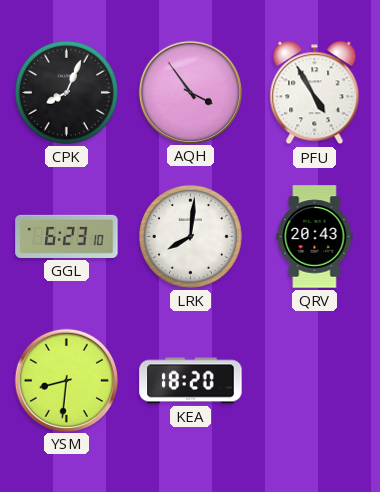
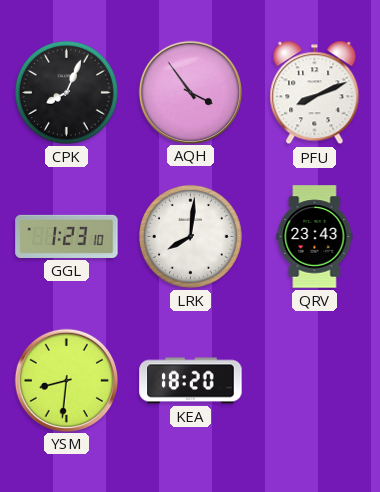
PFU: 4:55 -> 8:11 (315, 93)
GGL: 6:23 -> 1:23 (67, 236)
QRV: 20:43 -> 23:43 (315, 237)
